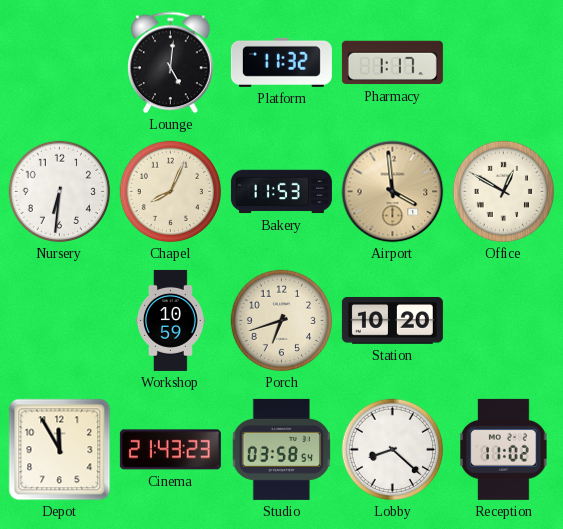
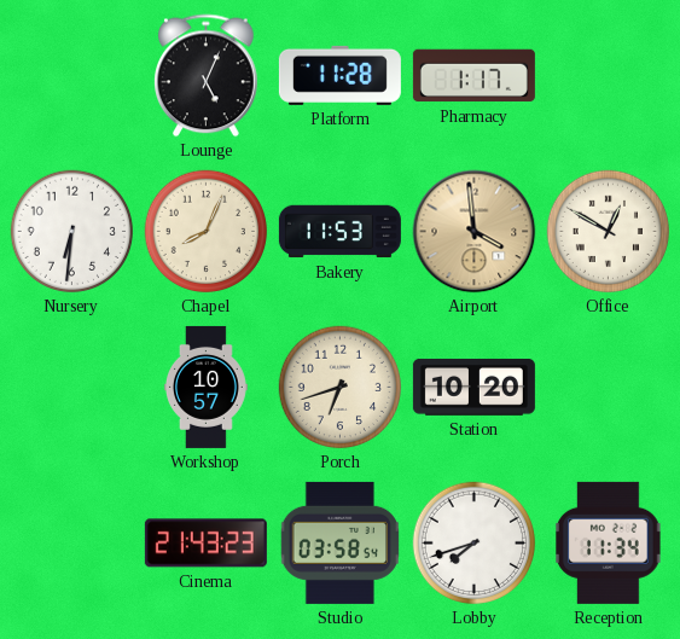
Lounge: 5:01 -> 5:04 (207, 76)
Platform: 11:32 -> 11:28 (339, 75)
Workshop: 10:59 -> 10:57 (205, 387)
Depot: 11:55 -> none (60, 450)
Lobby: 8:22 -> 7:42 (475, 544)
Reception: 11:02 -> 11:34 (609, 542)
